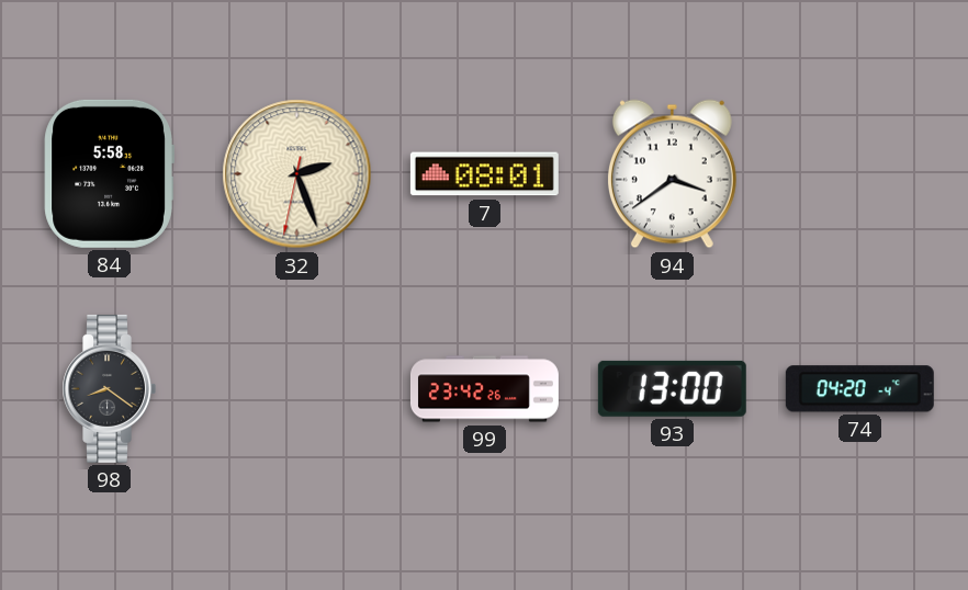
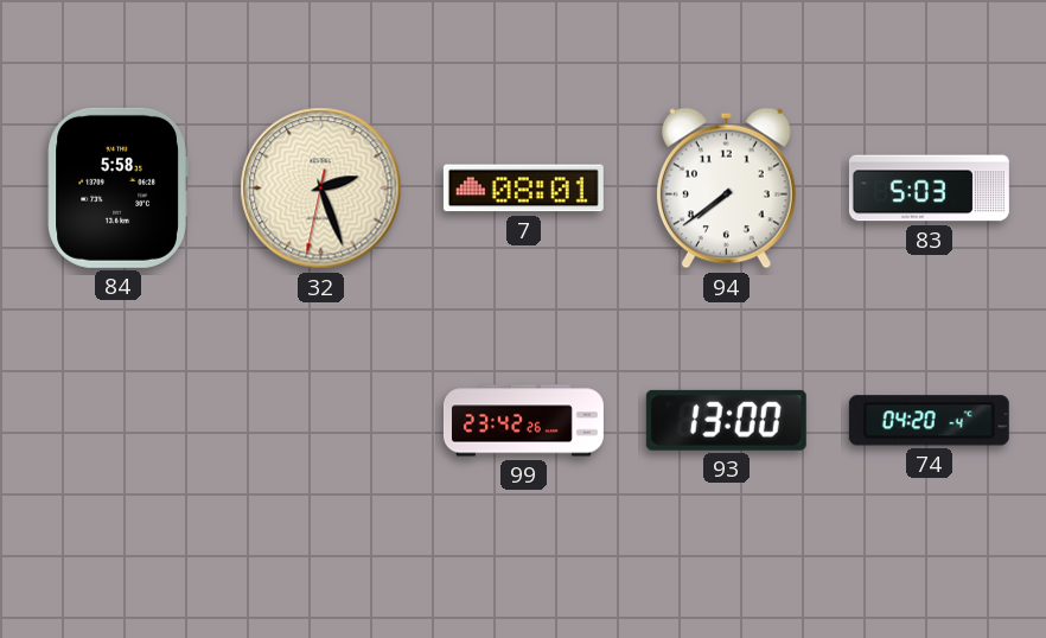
94: 3:39 -> 7:39 (726, 189)
83: none -> 5:03 (929, 189)
98: 8:21 -> none (109, 388)
